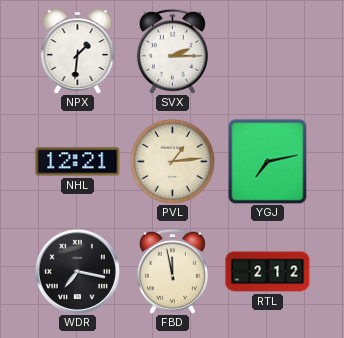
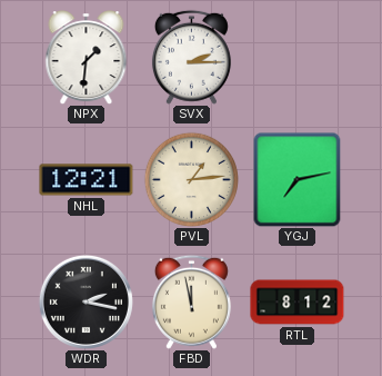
WDR: 7:17 -> 2:17 (86, 301)
RTL: 2:12 -> 8:12 (298, 303)
